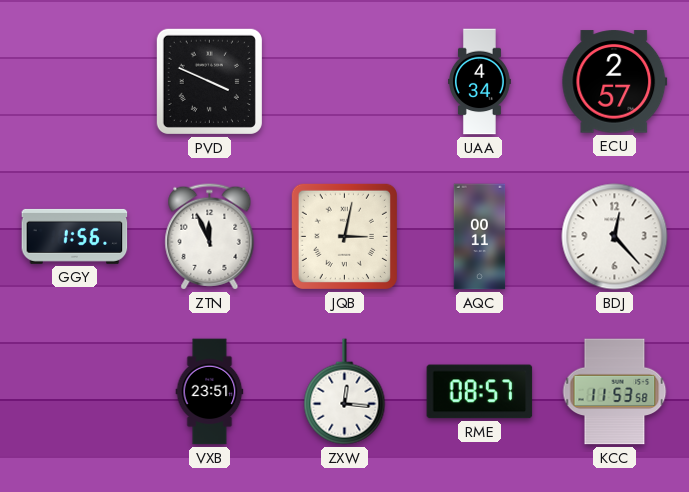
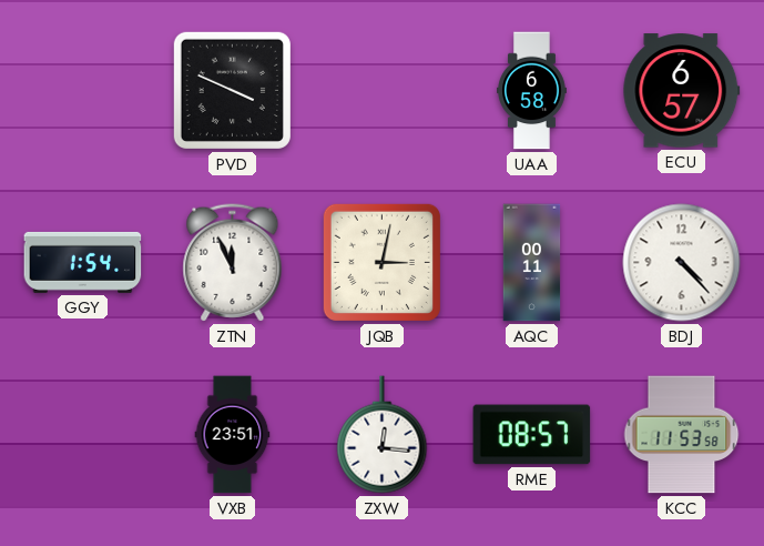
UAA: 4:34 -> 6:58 (532, 91)
ECU: 2:57 -> 6:57 (682, 91)
GGY: 1:56 -> 1:54 (83, 262)
BDJ: 12:23 -> 4:23 (682, 263)
